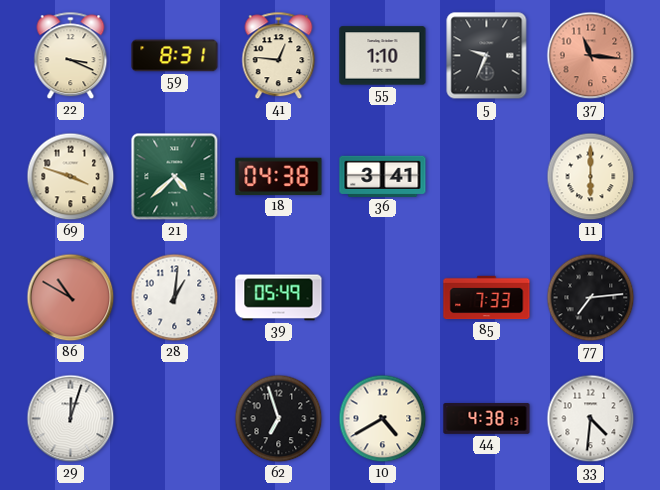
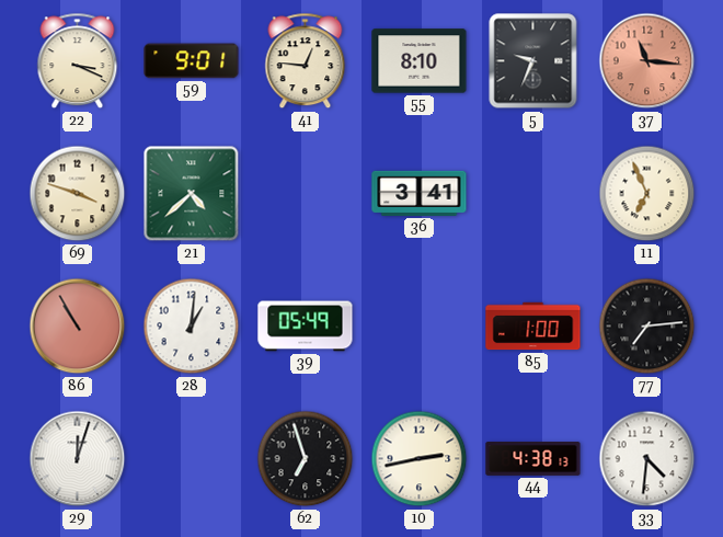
59: 8:31 -> 9:01 (192, 61)
55: 1:10 -> 8:10 (420, 61)
18: 04:38 -> none (279, 177)
11: 6:00 -> 6:56 (647, 194)
86: 10:50 -> 10:55 (78, 327)
85: 7:33 -> 1:00 (533, 327)
10: 4:40 -> 2:43 (420, 459)
